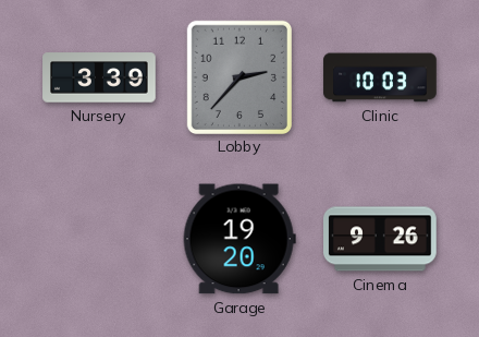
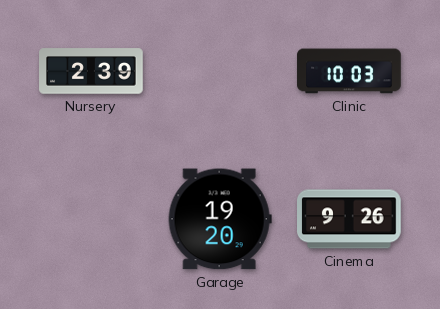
Nursery: 3:39 -> 2:39 (91, 71)
Lobby: 2:37 -> none (238, 76)
